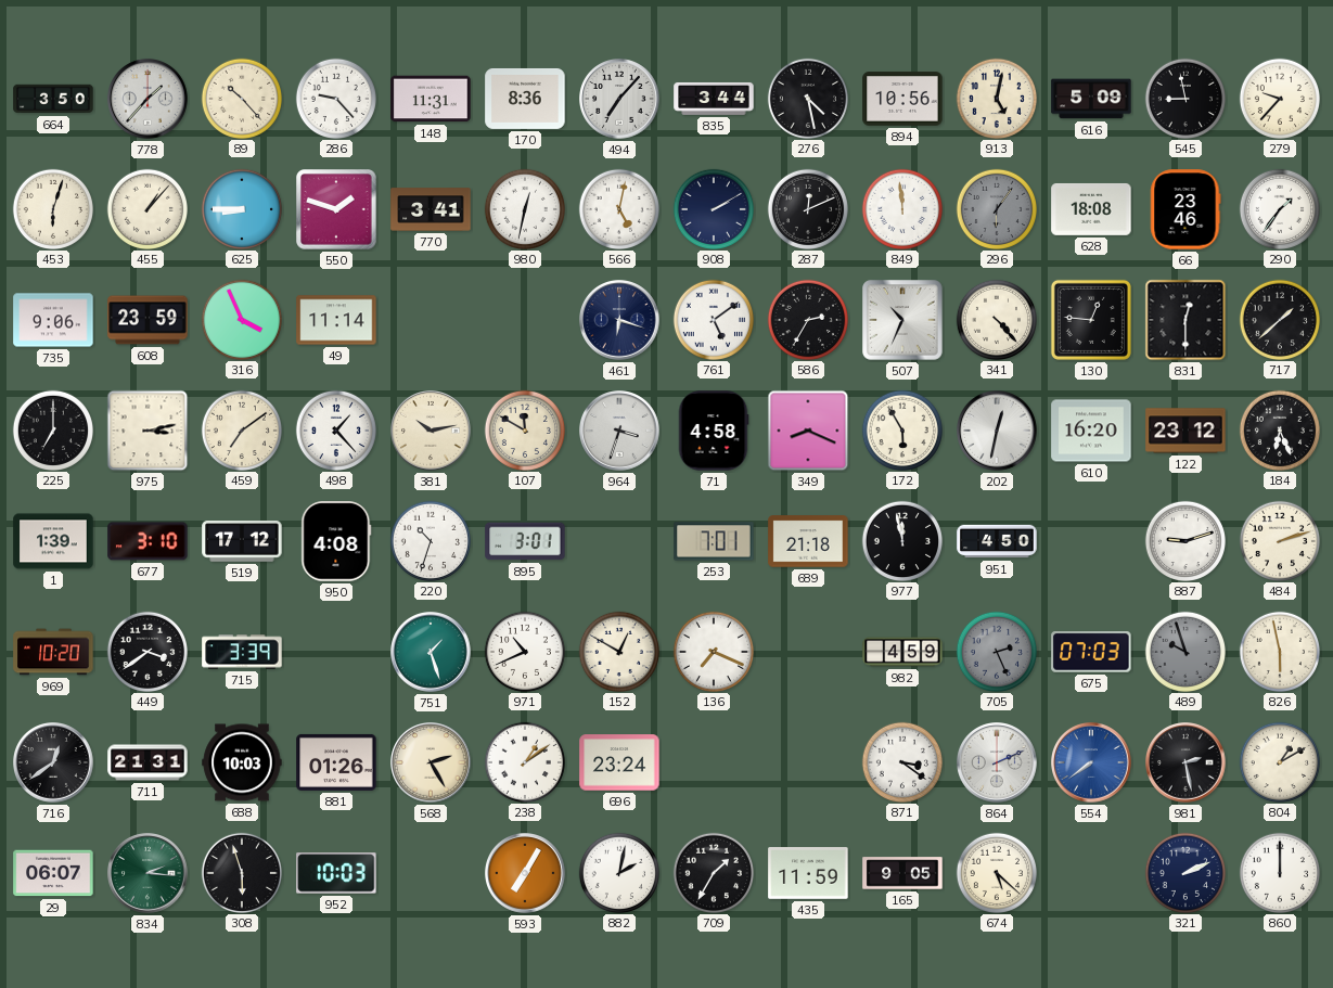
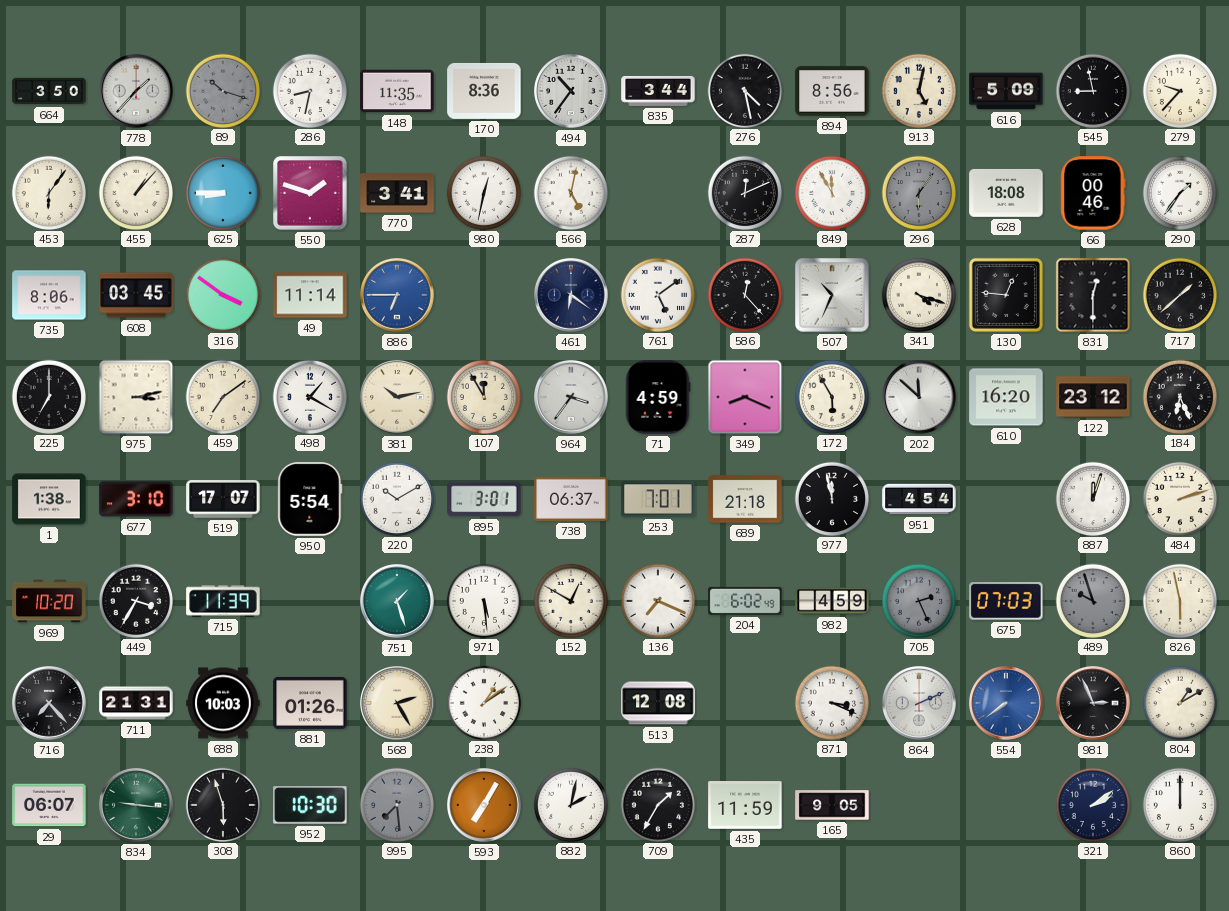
89: 10:23 -> 10:18 (222, 90)
89 dial: cream -> grey (222, 90)
286: 9:23 -> 8:32 (309, 90)
148: 11:31 -> 11:35 (397, 91)
494: 7:07 -> 10:36 (572, 92)
894: 10:56 -> 8:56 (832, 91)
453: 6:03 -> 6:06 (48, 192)
908: 2:10 -> none (713, 208)
849: 11:59 -> 11:55 (831, 192)
66: 23:46 -> 00:46 (1093, 193)
735: 9:06 -> 8:06 (49, 295)
608: 23:59 -> 03:45 (136, 295)
316: 3:56 -> 3:51 (222, 294)
886: none -> 6:45 (398, 296)
461: 6:18 -> 6:21 (572, 296)
586: 2:35 -> 12:23 (744, 294)
341: 4:23 -> 4:18 (918, 294)
498: 1:23 -> 1:20 (309, 396)
107: 11:50 -> 11:55 (483, 396)
964: 3:33 -> 3:36 (572, 398)
71: 4:58 -> 4:59 (658, 397)
202: 12:32 -> 11:52 (920, 398)
1: 1:39 -> 1:38 (49, 499)
519: 17:12 -> 17:07 (223, 499)
950: 4:08 -> 5:54 (310, 499)
220: 10:33 -> 10:10 (396, 498)
738: none -> 06:37 (571, 499)
951: 4:50 -> 4:54 (919, 499)
887: 9:12 -> 12:03 (1092, 498)
449: 3:39 -> 3:35 (135, 600)
715: 3:39 -> 11:39 (223, 601)
971: 10:41 -> 5:29 (483, 600)
204: none -> 6:02 (745, 601)
716: 12:39 -> 7:23 (50, 704)
696: 23:24 -> none (619, 762)
513: none -> 12:08 (658, 703)
871: 3:21 -> 3:19 (831, 702)
981: 2:28 -> 2:56 (1094, 704)
834: 2:16 -> 9:16 (137, 806)
952: 10:03 -> 10:30 (310, 805)
995: none -> 7:29 (396, 804)
674: 5:22 -> none (996, 872)
321: 2:11 -> 2:09 (1092, 804)
